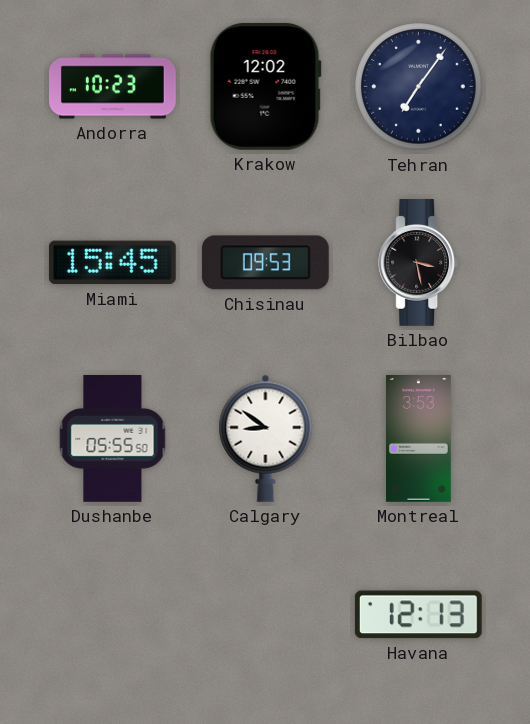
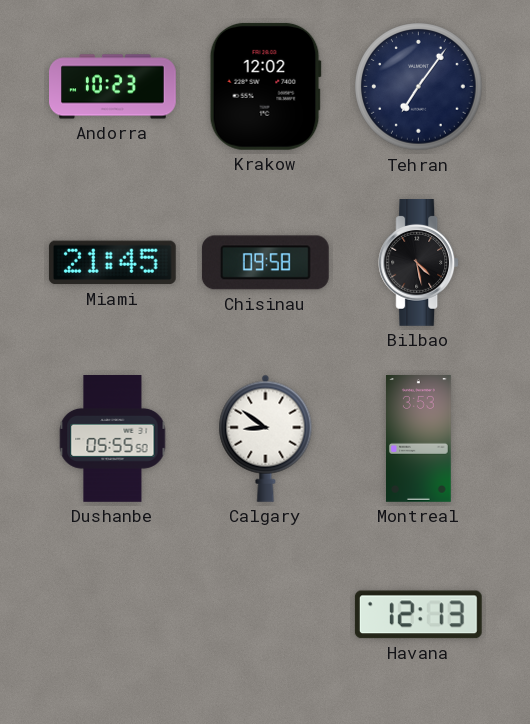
Miami: 15:45 -> 21:45 (112, 263)
Chisinau: 09:53 -> 09:58 (265, 263)
Bilbao: 3:28 -> 4:28 (419, 263)
